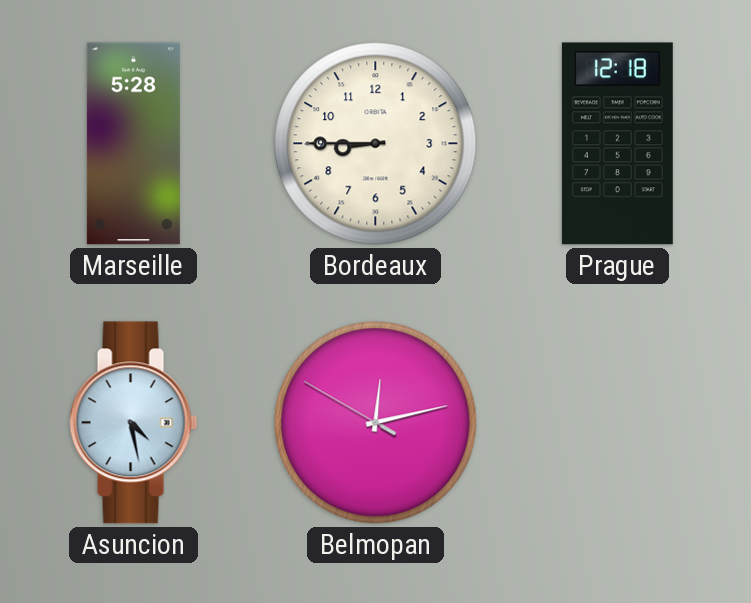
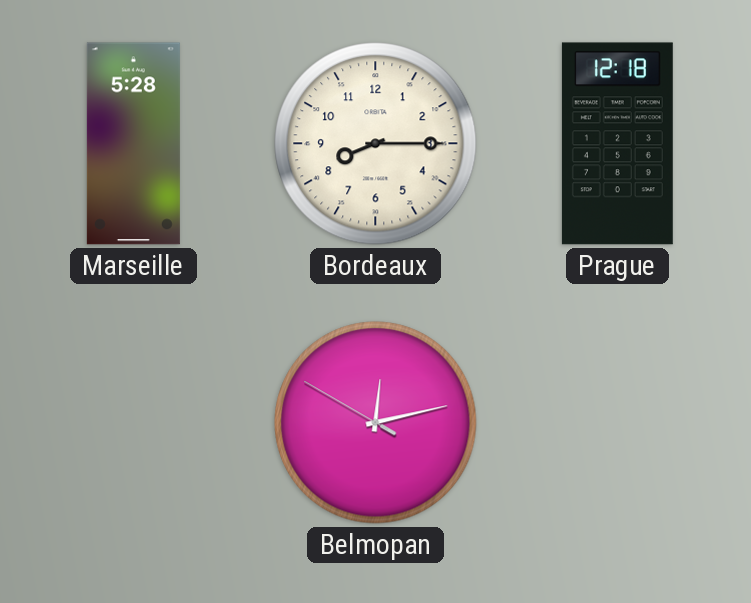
Bordeaux: 8:45 -> 8:15 (376, 144)
Asuncion: 4:28 -> none (134, 423)
